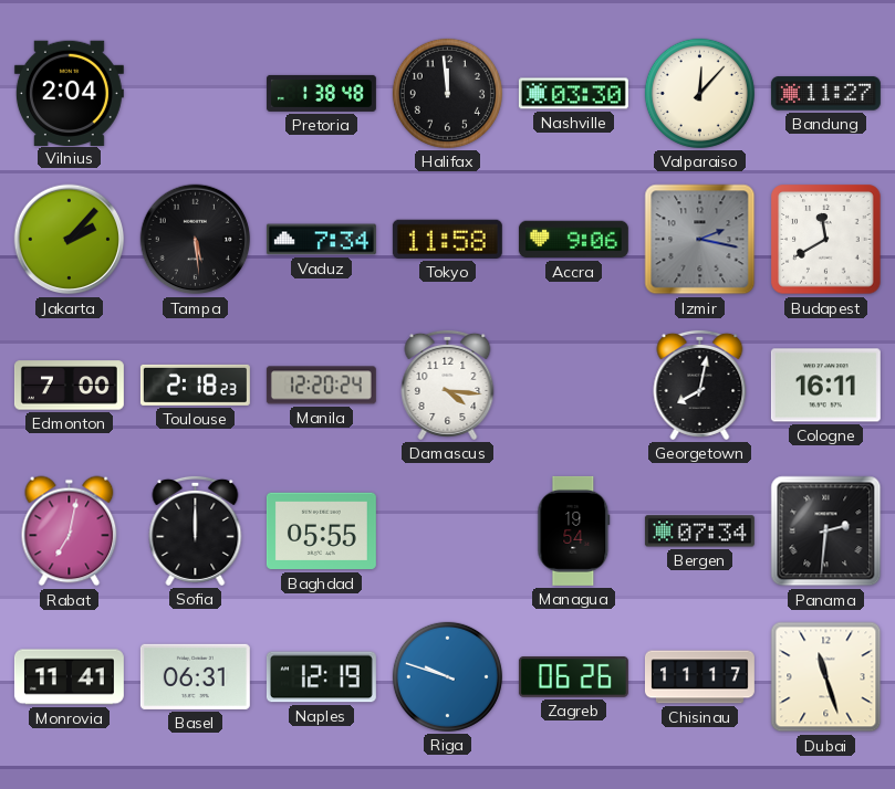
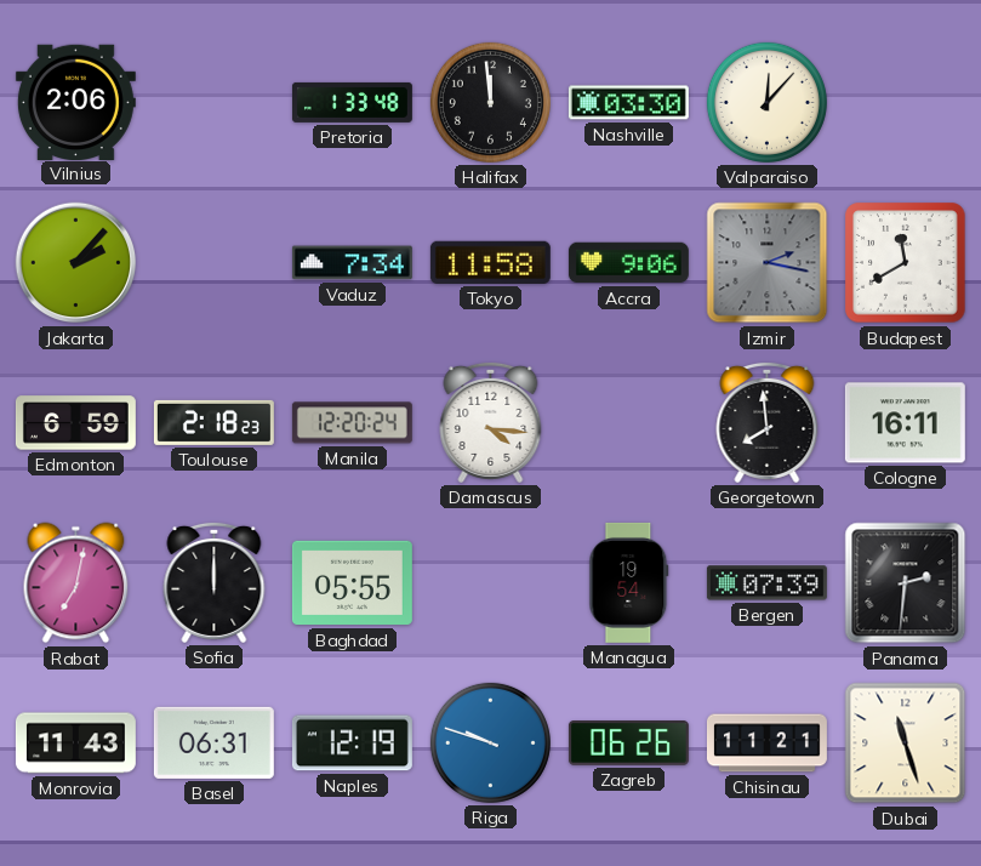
Vilnius: 2:04 -> 2:06 (75, 102)
Pretoria: 1:38 -> 1:33 (352, 102)
Bandung: 11:27 -> none (825, 94)
Tampa: 5:29 -> none (196, 240)
Edmonton: 7:00 -> 6:59 (75, 423)
Georgetown: 8:02 -> 7:59 (768, 422)
Bergen: 07:34 -> 07:39 (766, 583)
Monrovia: 11:41 -> 11:43 (75, 743)
Chisinau: 11:17 -> 11:21 (766, 743)
